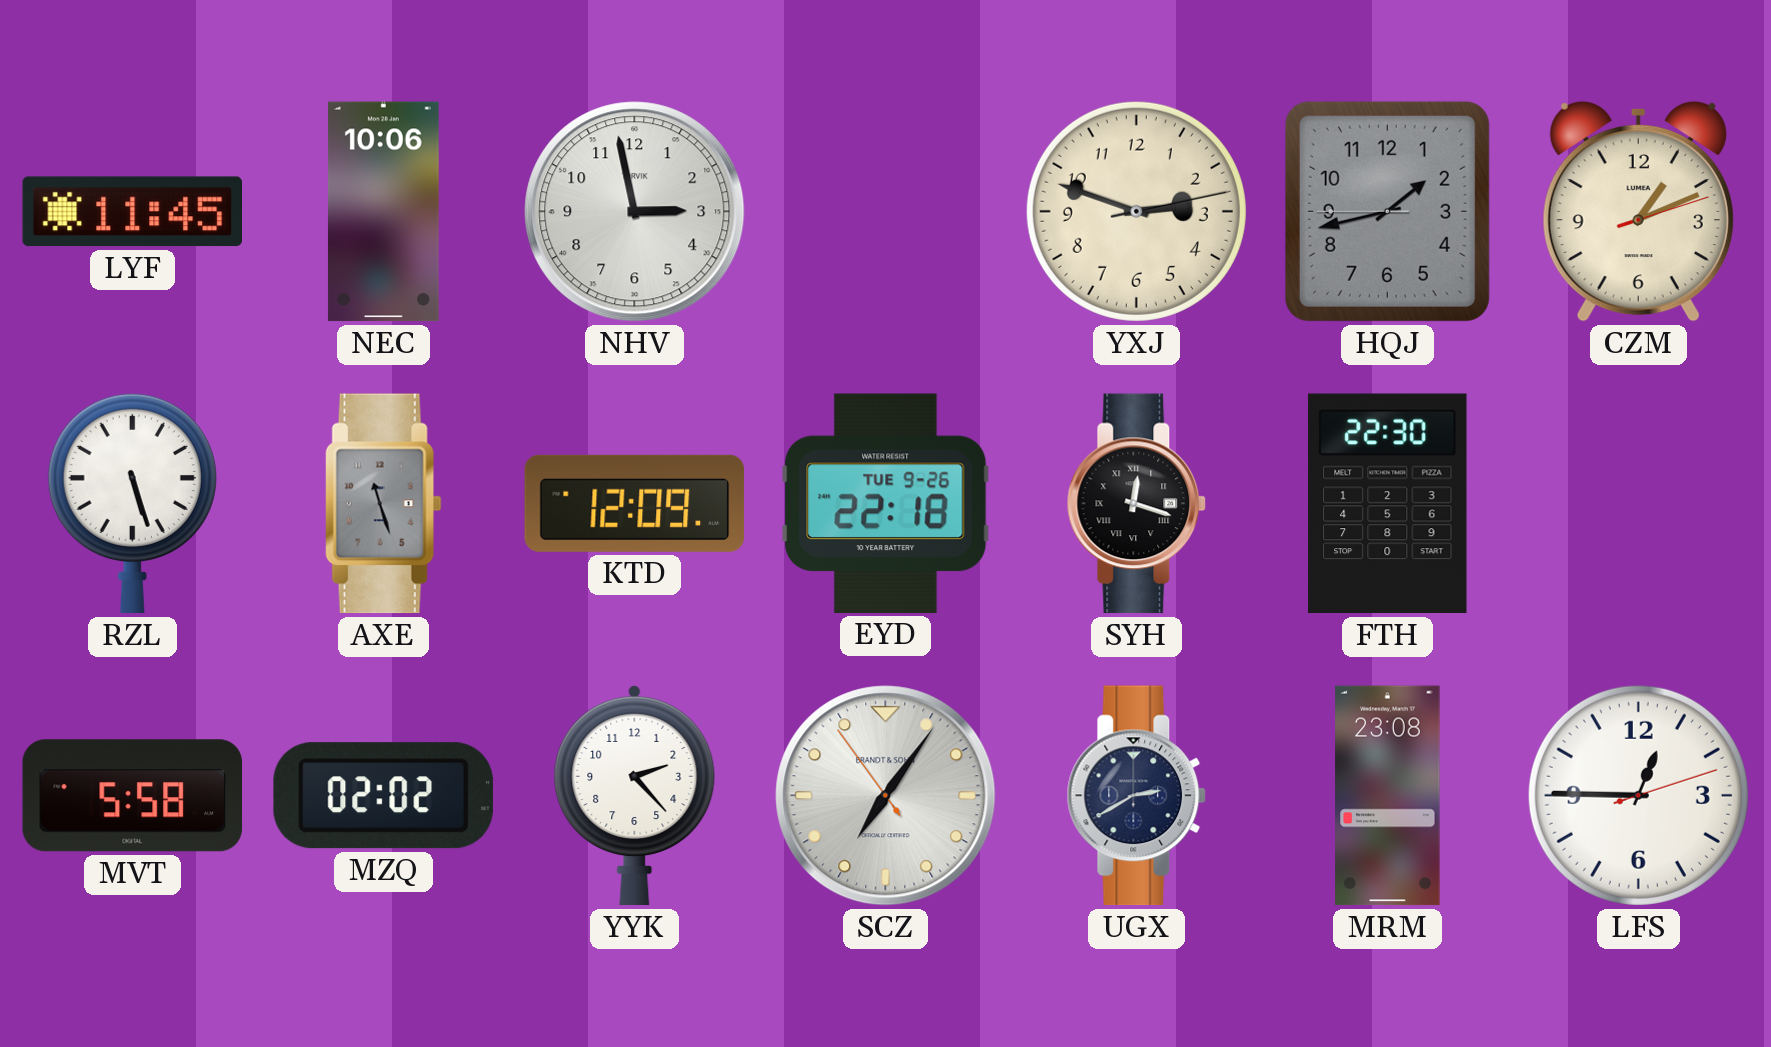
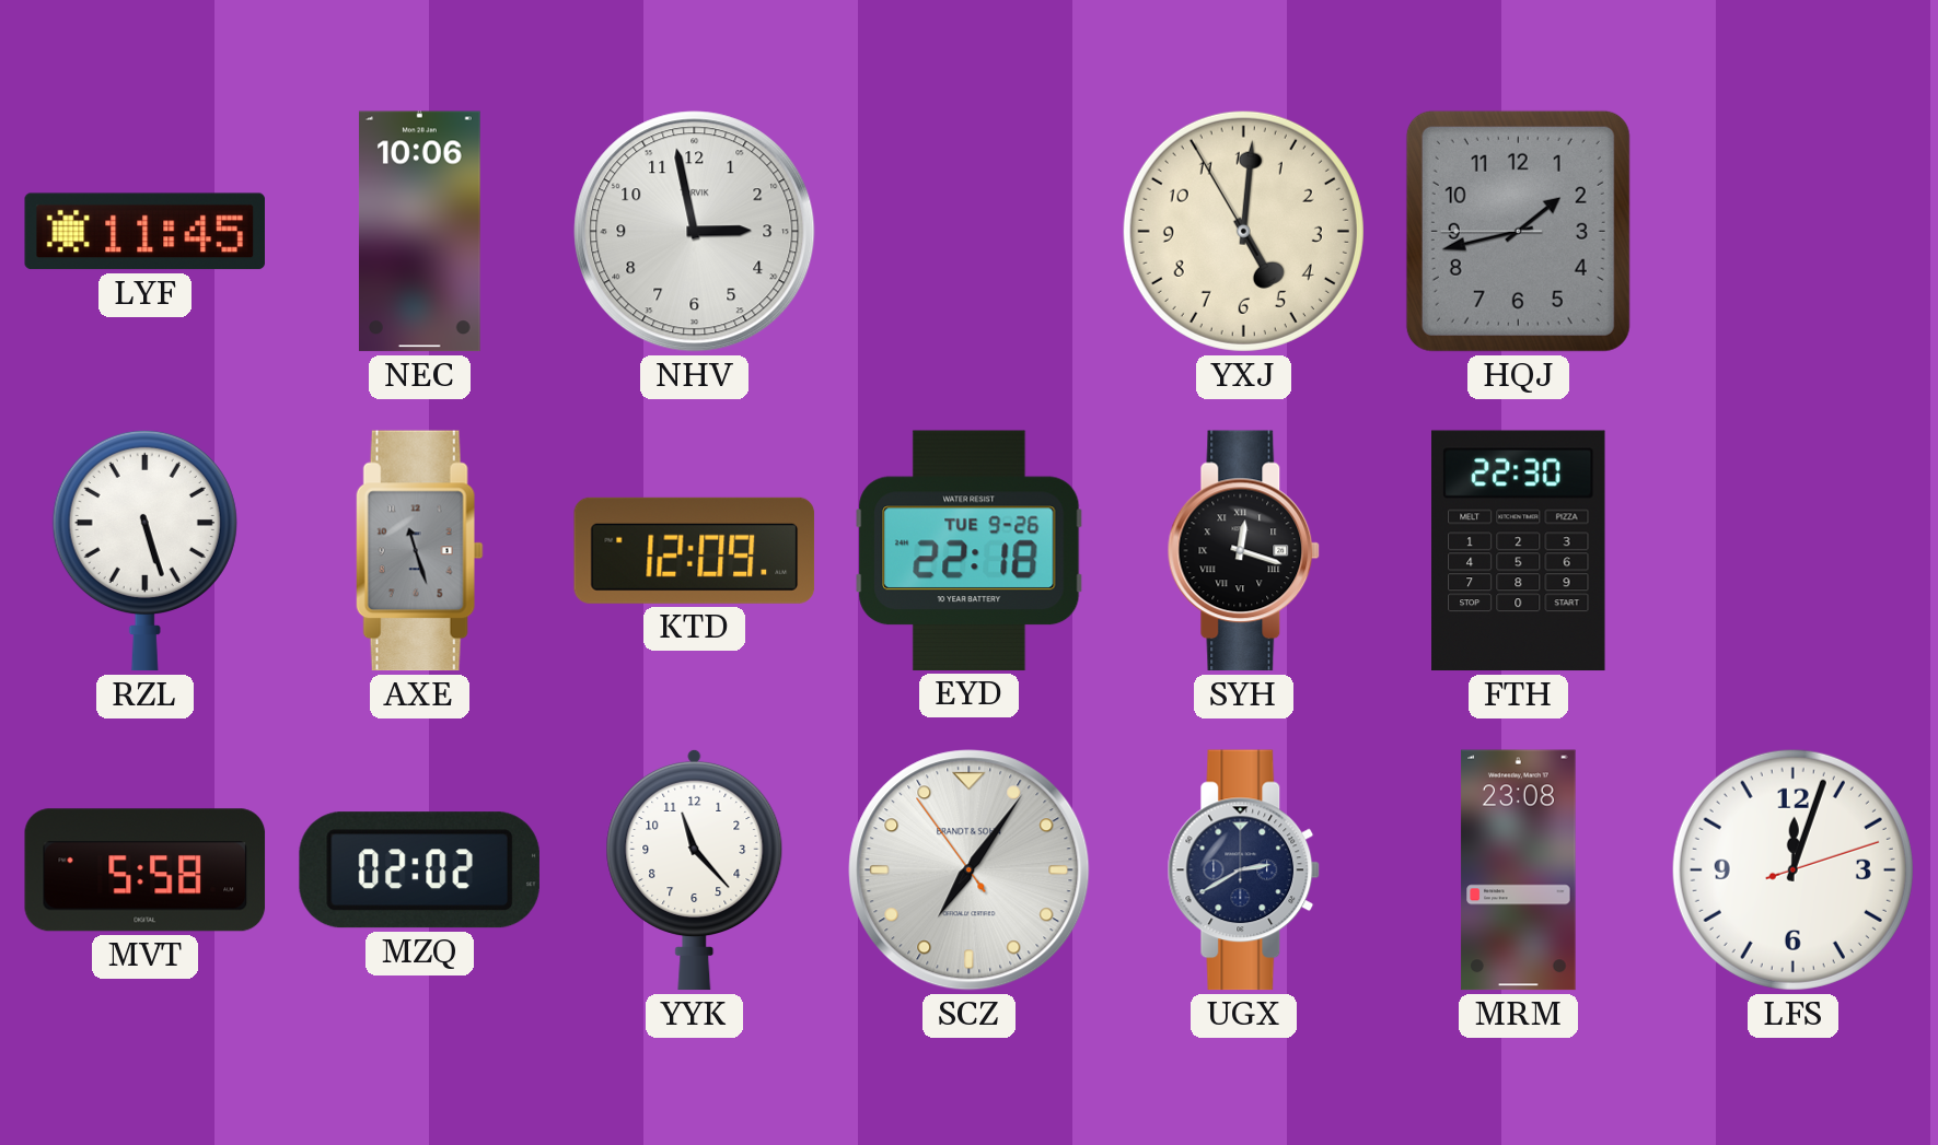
YXJ: 2:48 -> 5:00 (1243, 231)
CZM: 1:11 -> none (1638, 211)
YYK: 2:23 -> 11:23 (695, 869)
LFS: 12:45 -> 12:03 (1792, 869)
